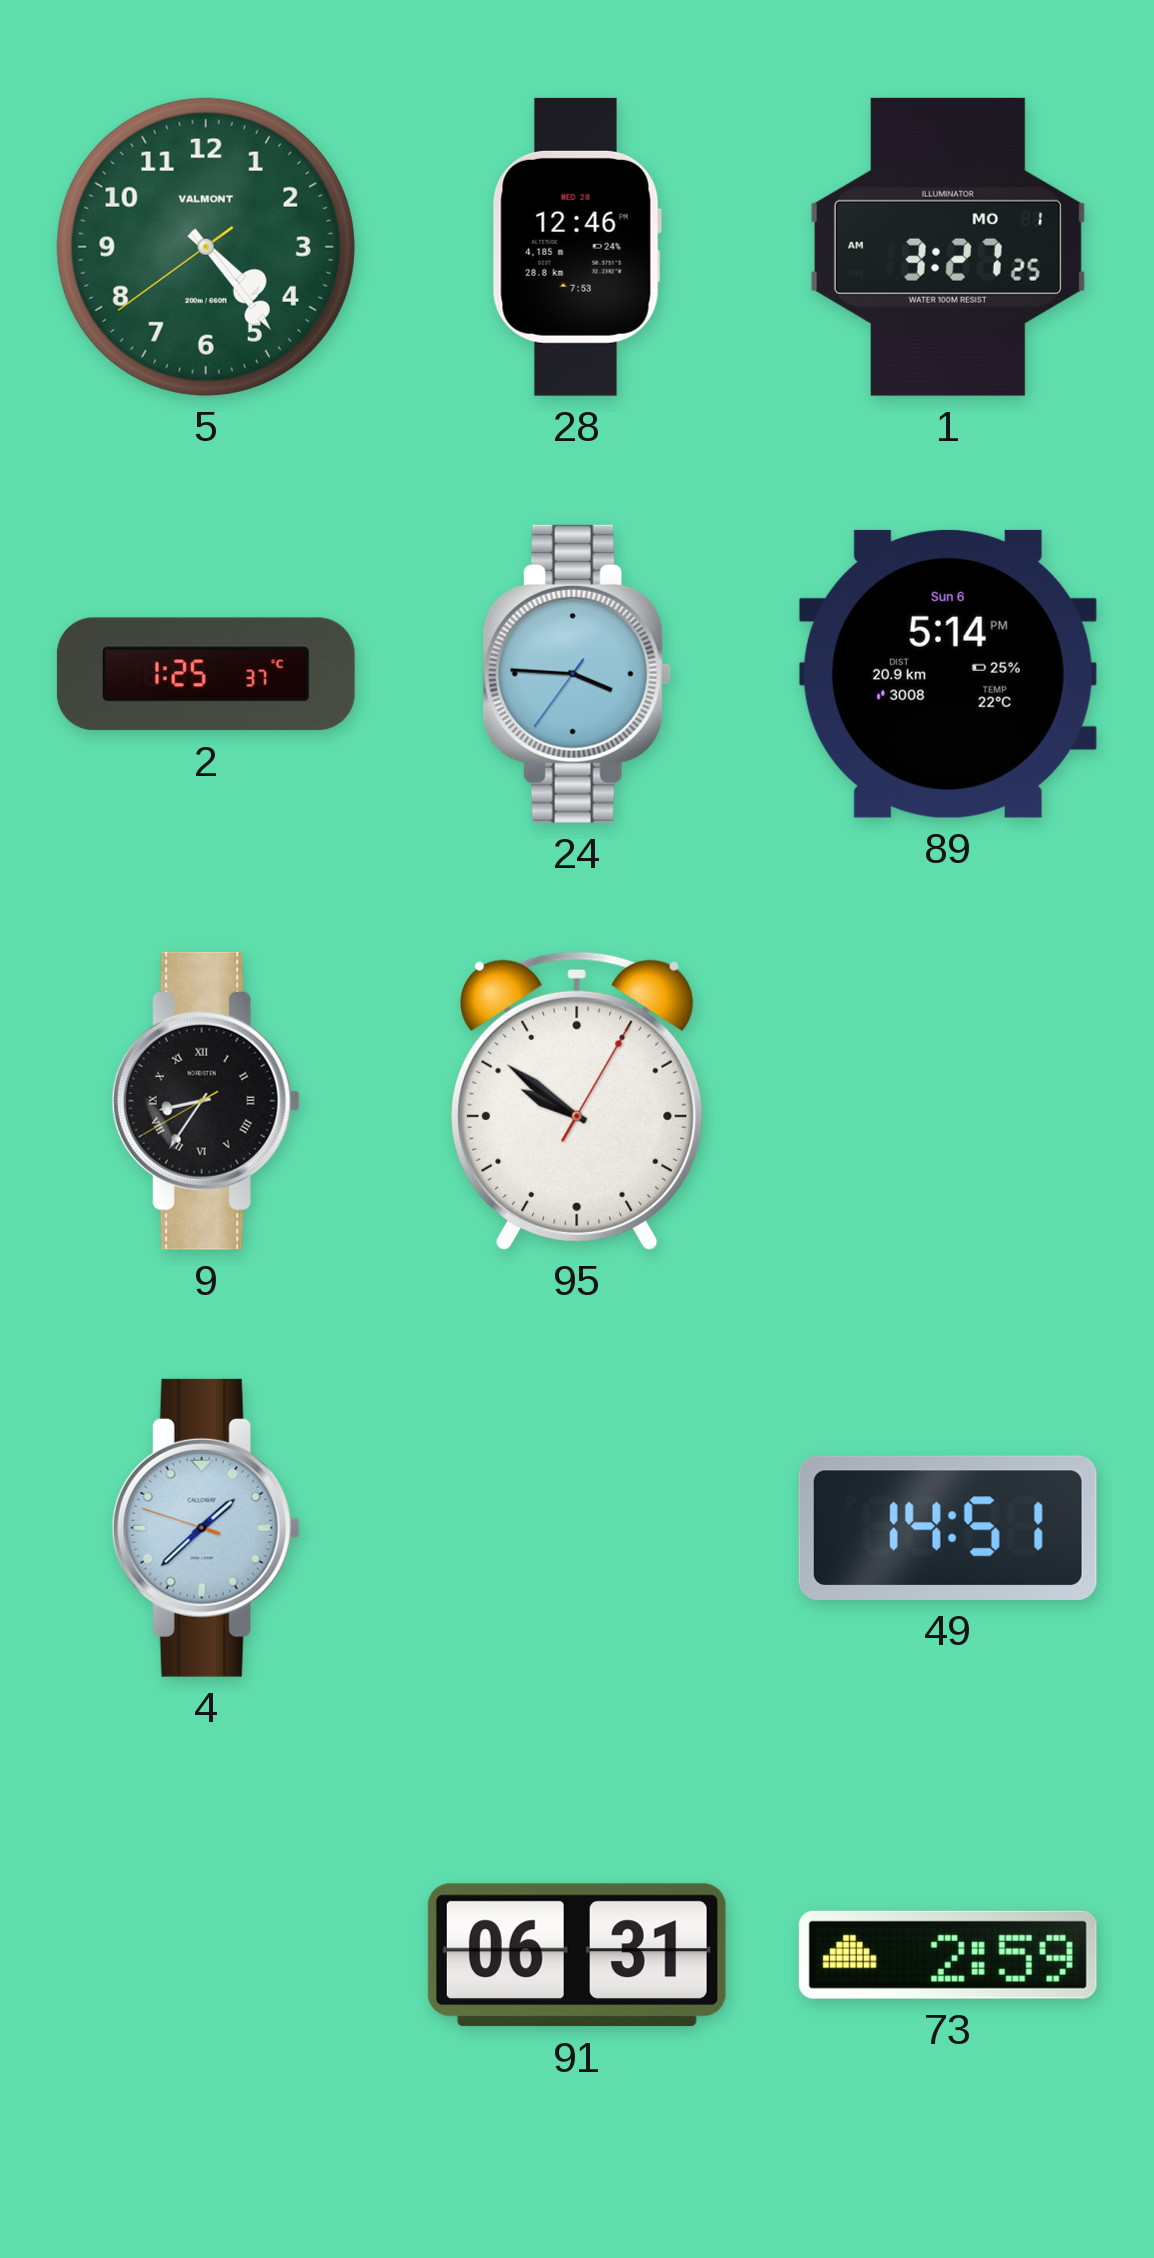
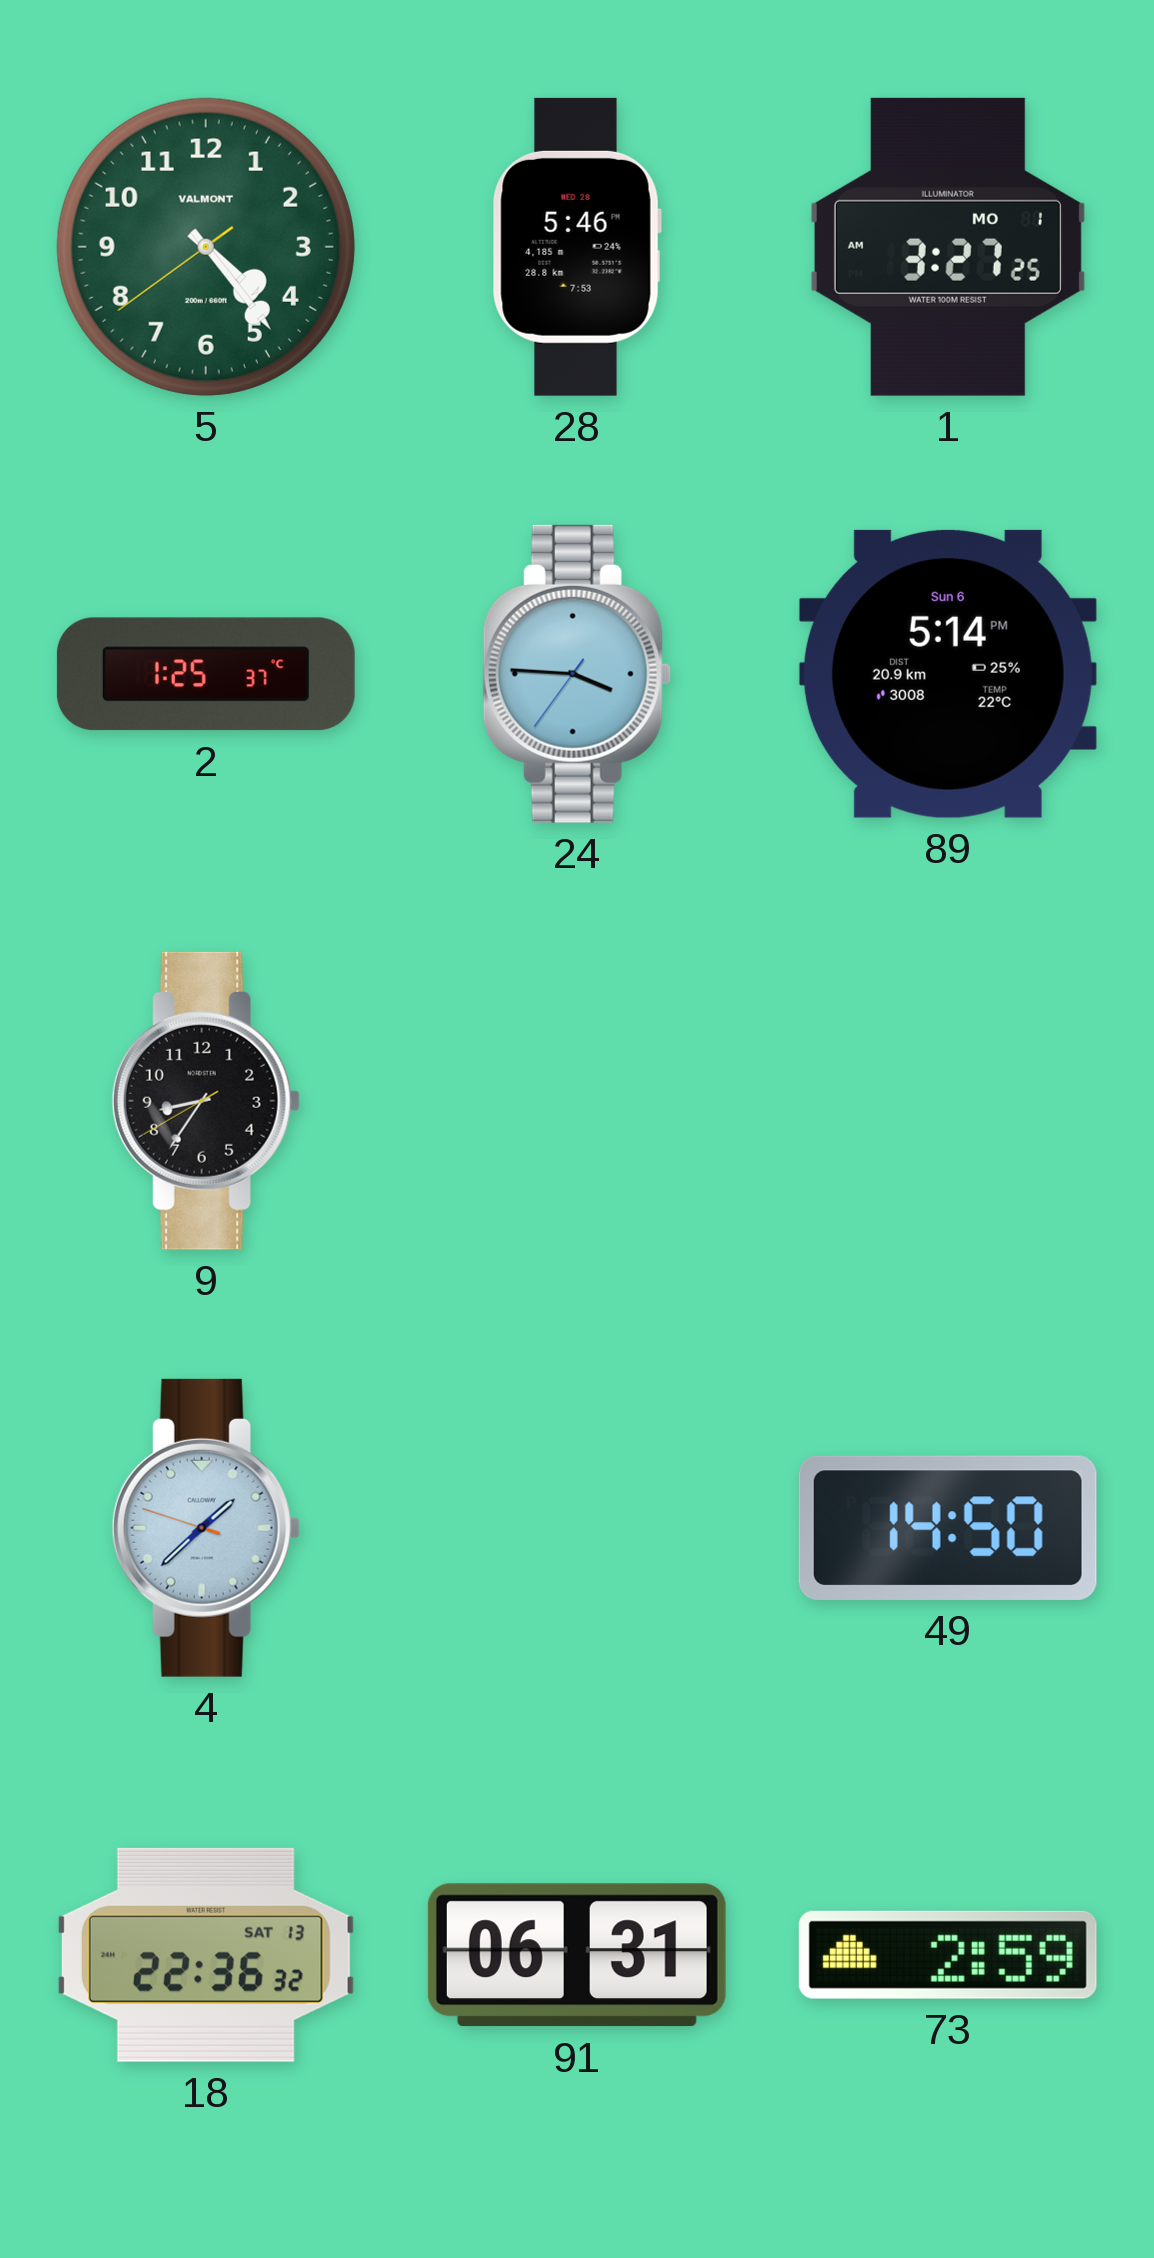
28: 12:46 -> 5:46 (577, 247)
9 numerals: Roman -> Arabic (206, 1101)
95: 9:51 -> none (577, 1101)
49: 14:51 -> 14:50 (948, 1528)
18: none -> 22:36 (206, 1955)
